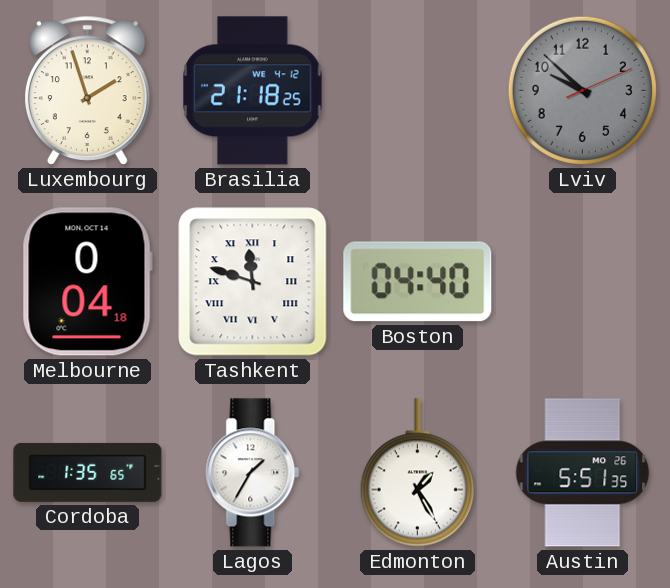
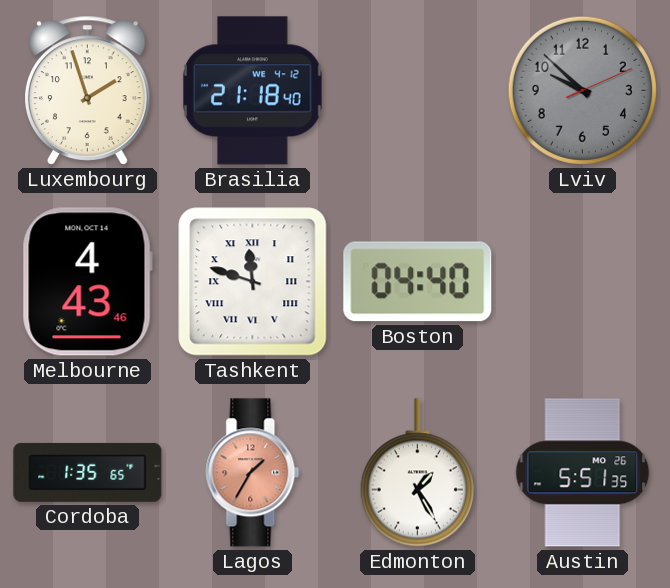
Brasilia: 21:18:25 -> 21:18:40 (253, 91)
Melbourne: 0:04 -> 4:43 (87, 282)
Lagos dial: white -> salmon (253, 473)
